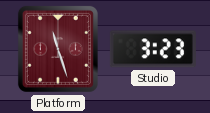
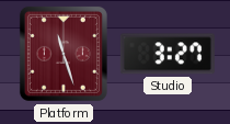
Studio: 3:23 -> 3:27 (168, 54)
